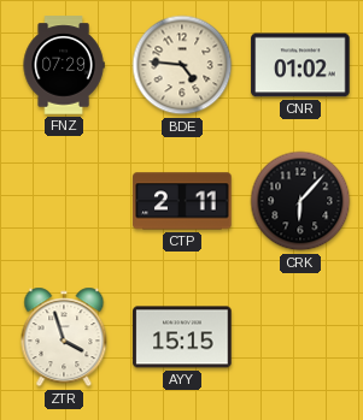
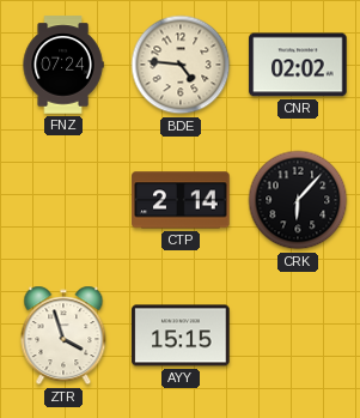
FNZ: 07:29 -> 07:24 (63, 65)
CNR: 01:02 -> 02:02 (298, 65)
CTP: 2:11 -> 2:14 (181, 200)
